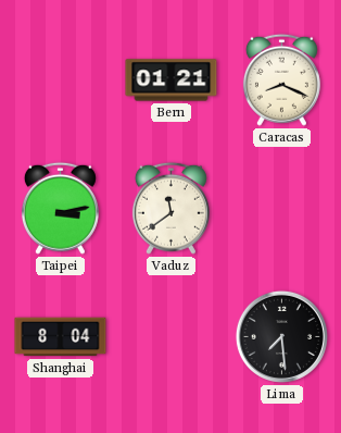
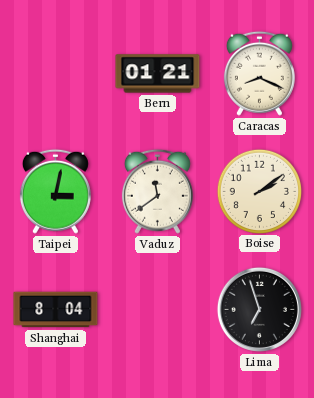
Taipei: 3:13 -> 3:02 (55, 191)
Boise: none -> 2:09 (259, 191)
Lima: 7:29 -> 6:57 (259, 309)
